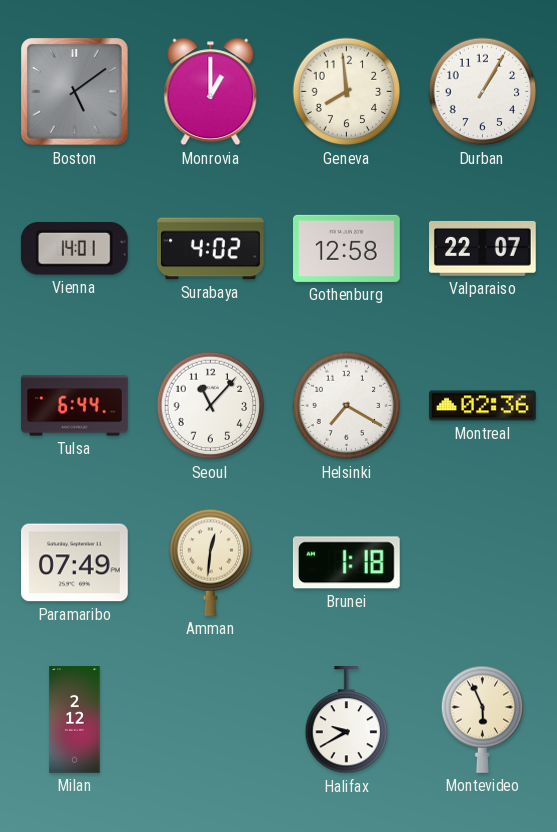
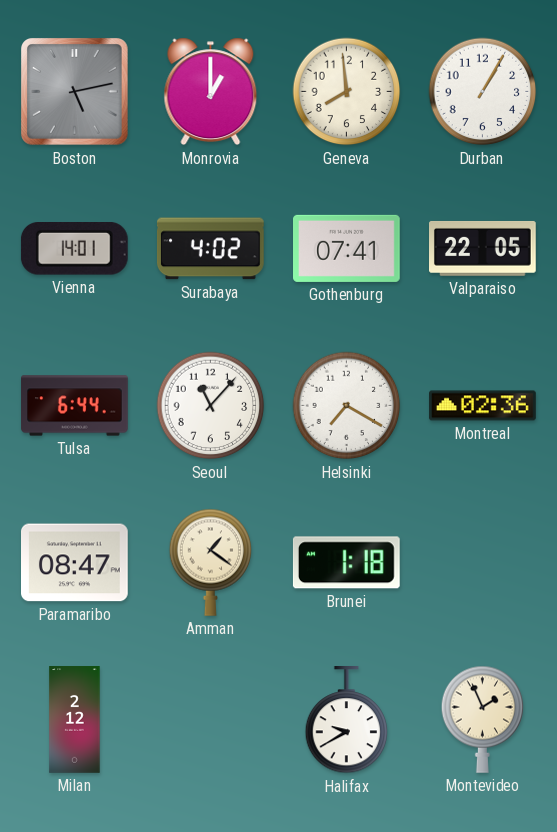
Boston: 5:09 -> 5:13 (75, 92)
Gothenburg: 12:58 -> 07:41 (347, 248)
Valparaiso: 22:07 -> 22:05 (483, 248)
Paramaribo: 07:49 -> 08:47 (75, 563)
Amman: 12:31 -> 1:21 (211, 562)
Montevideo: 5:56 -> 1:56 (483, 719)
